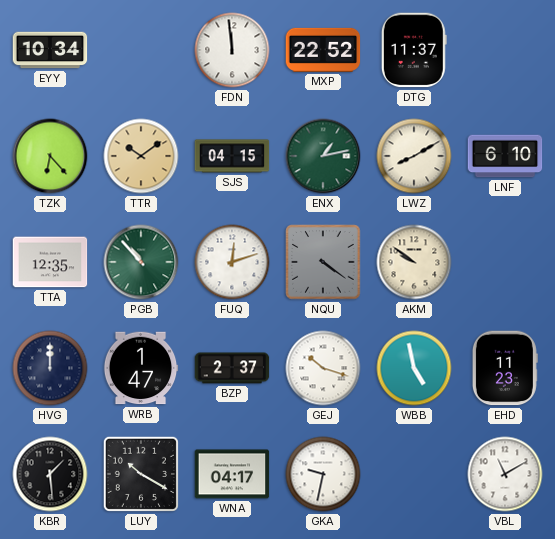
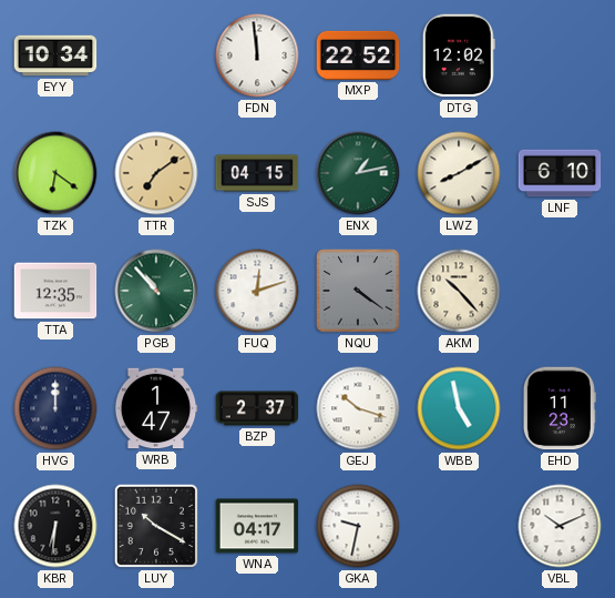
DTG: 11:37 -> 12:02 (459, 55)
TZK: 6:23 -> 6:21 (55, 173)
TTR: 10:09 -> 7:09 (156, 173)
AKM: 9:51 -> 10:23 (459, 291)
KBR: 1:29 -> 6:31 (55, 526)
VBL: 11:10 -> 10:11 (560, 526)
